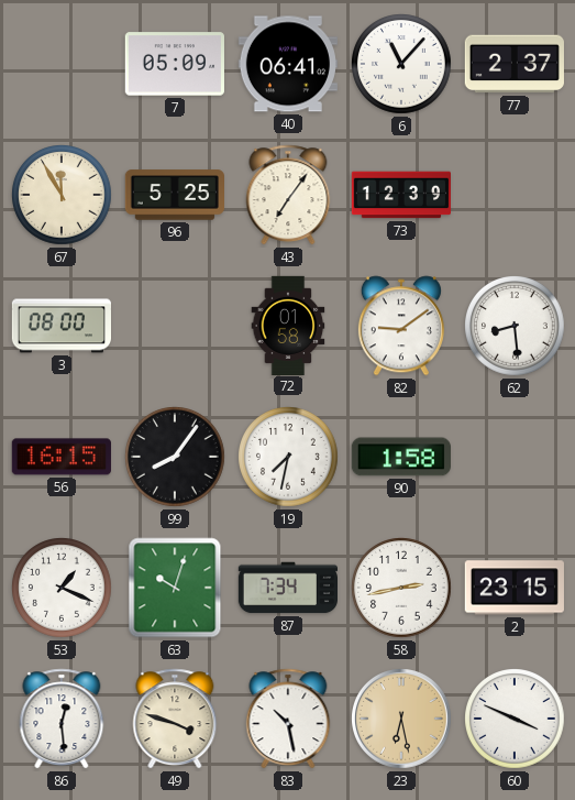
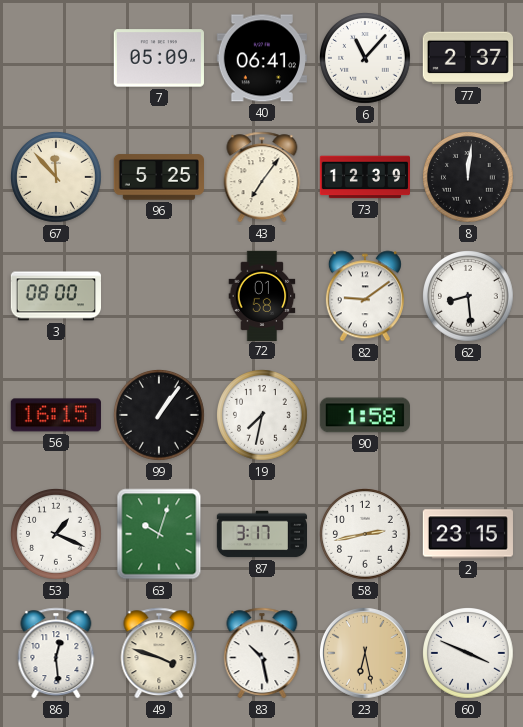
67: 11:55 -> 11:53 (57, 178)
8: none -> 12:01 (469, 178)
99: 8:06 -> 1:06 (160, 416)
87: 7:34 -> 3:17 (261, 534)
